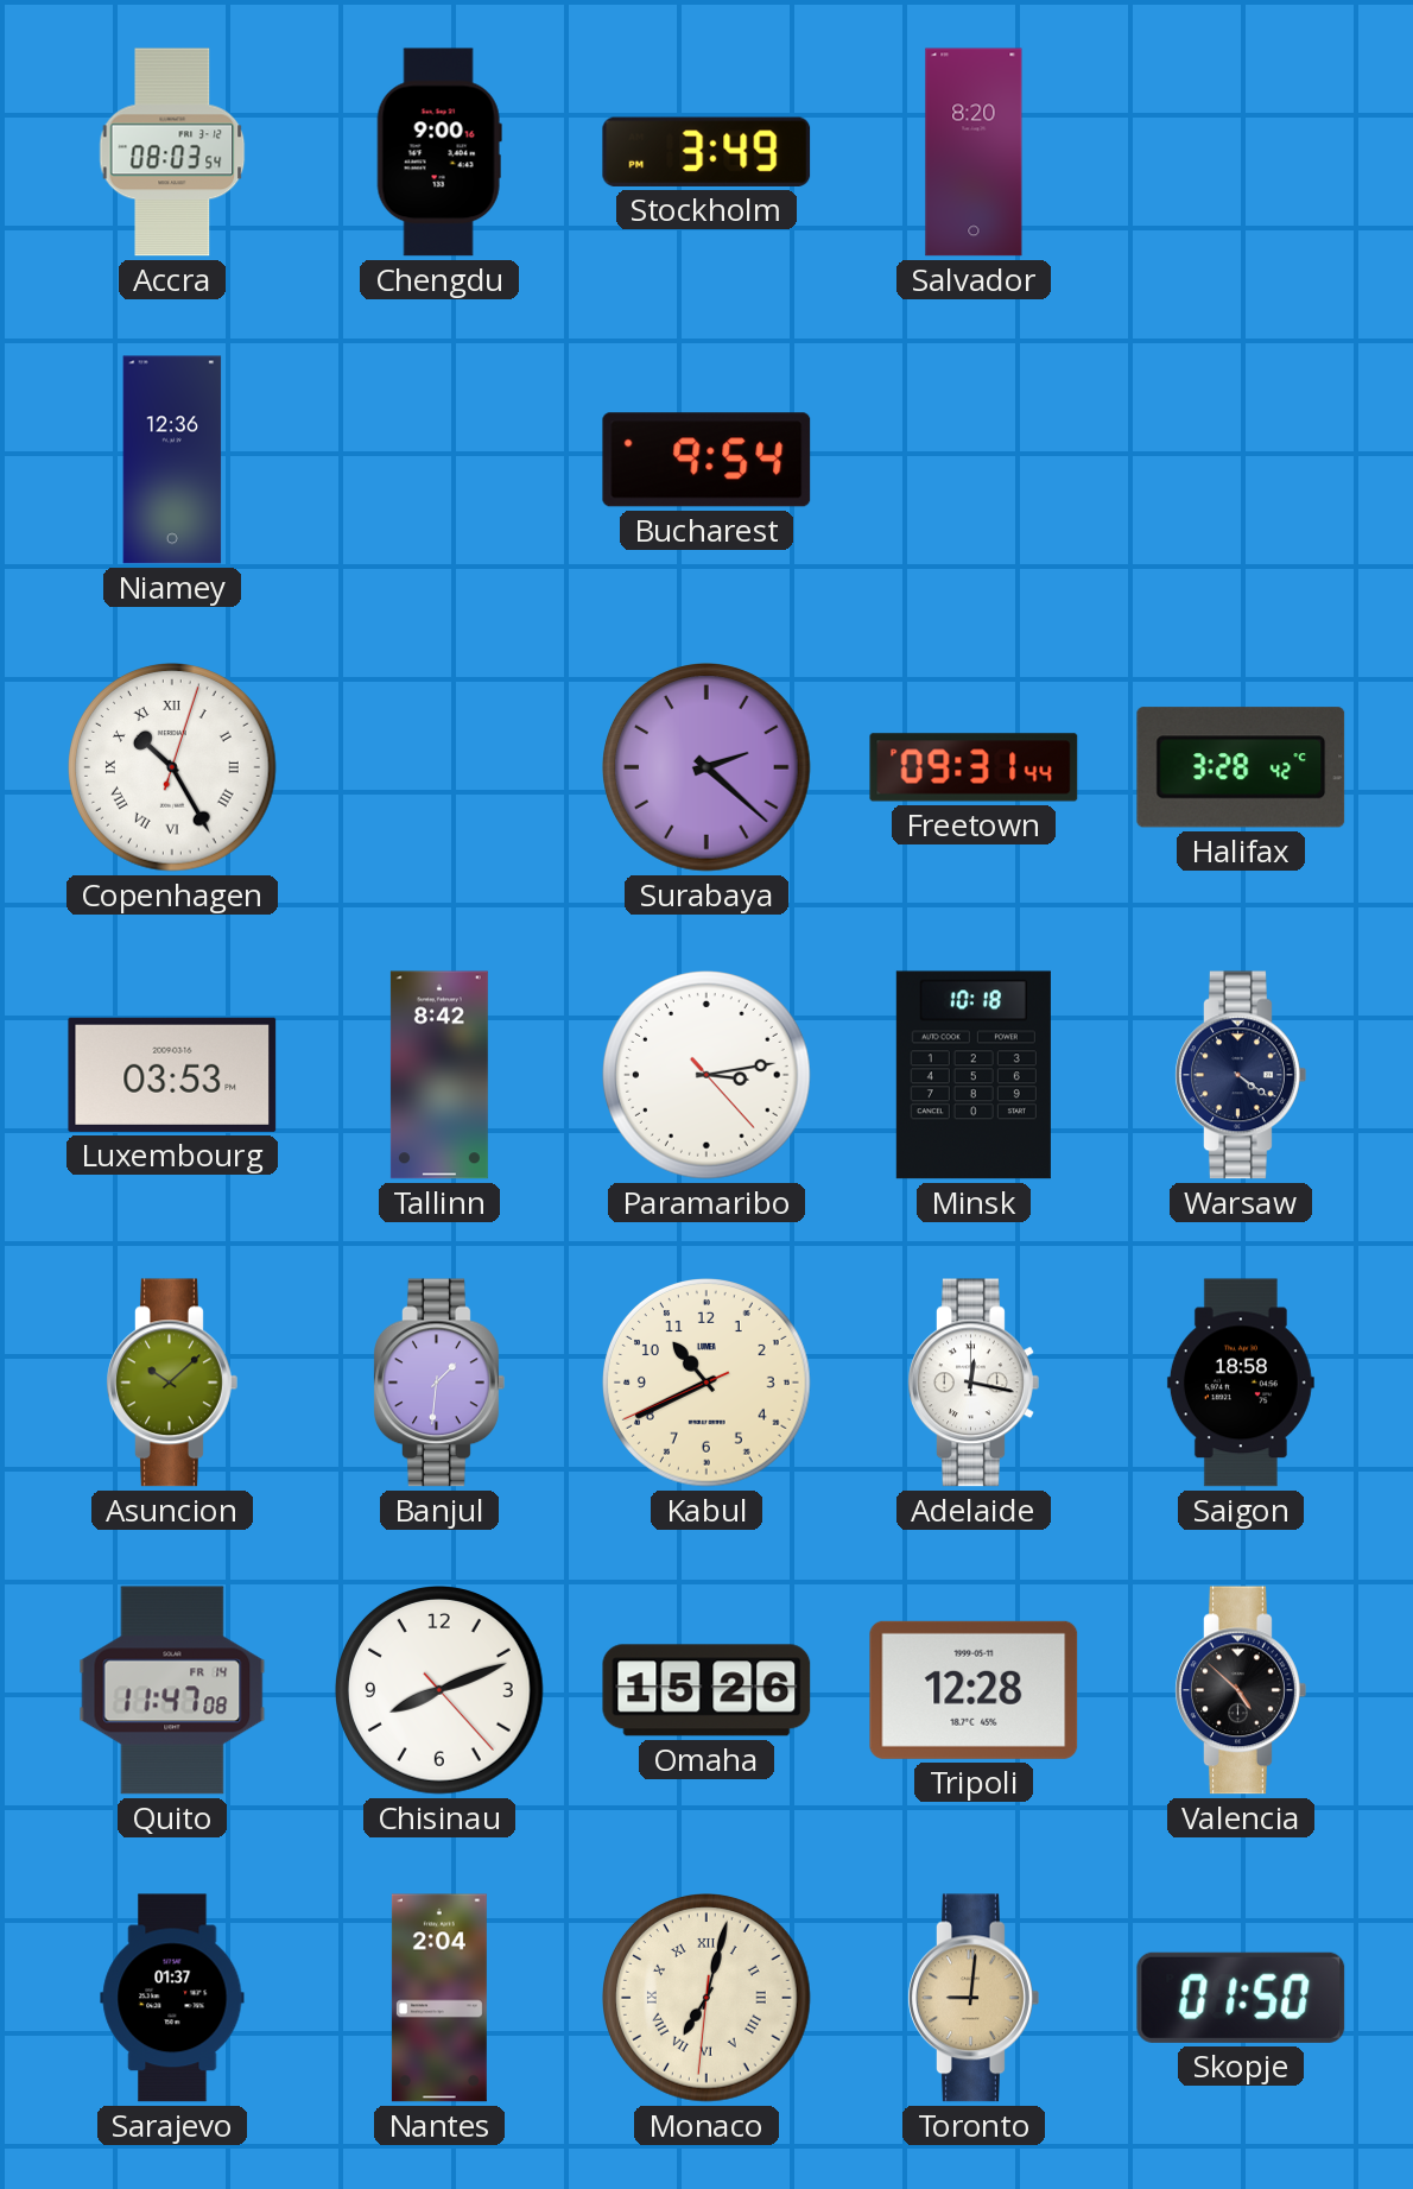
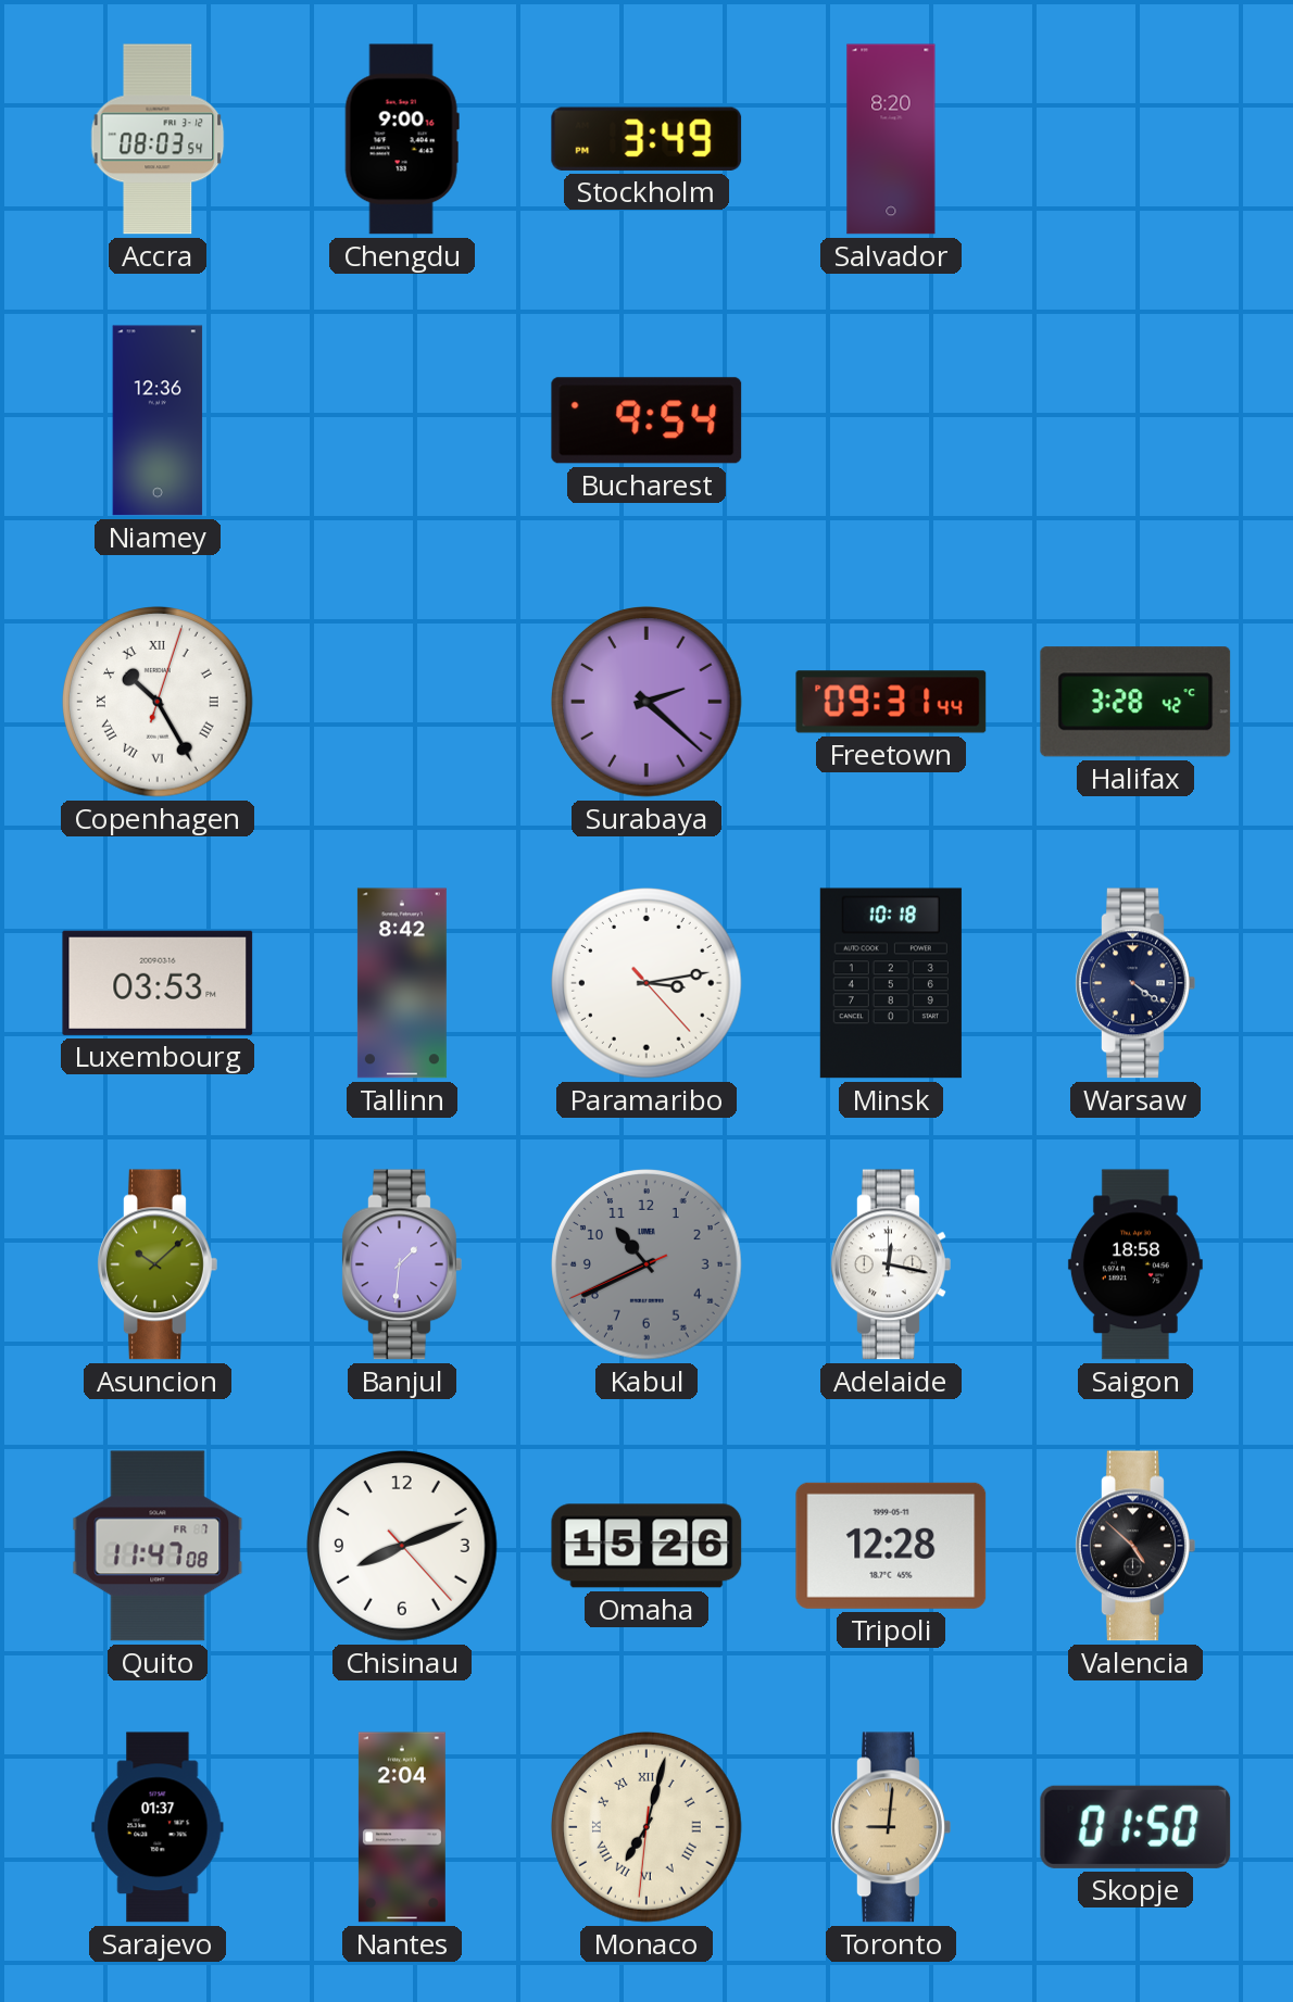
Kabul dial: cream -> grey (648, 1266)
Quito date: FR 14 -> FR 7 (158, 1546)
